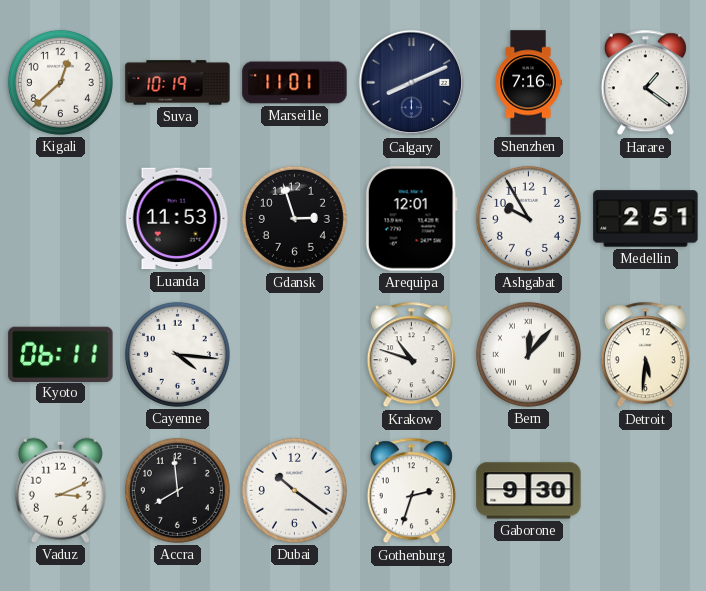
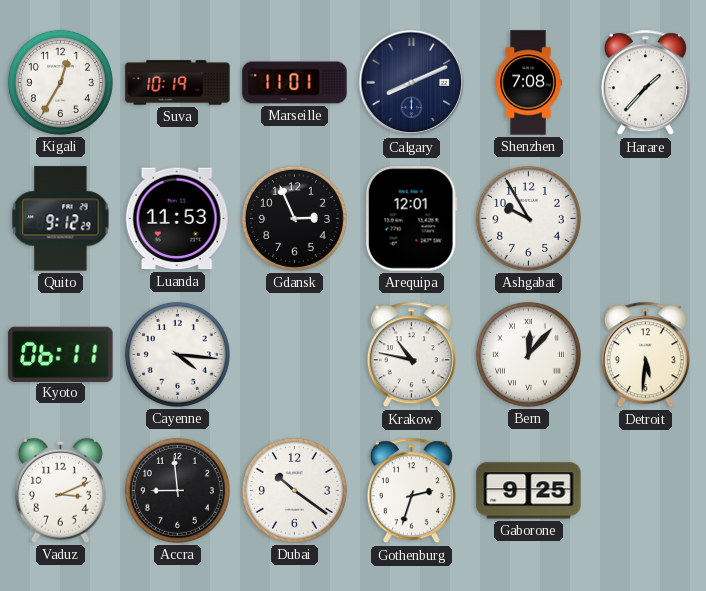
Kigali: 12:38 -> 12:35 (60, 82)
Shenzhen: 7:16 -> 7:08 (528, 83)
Harare: 1:21 -> 1:37 (645, 83)
Quito: none -> 9:12 (61, 219)
Gdansk: 2:57 -> 2:56 (294, 218)
Medellin: 2:51 -> none (646, 219)
Krakow: 10:48 -> 10:47 (411, 355)
Accra: 7:59 -> 8:59 (177, 490)
Gaborone: 9:30 -> 9:25 (529, 491)
